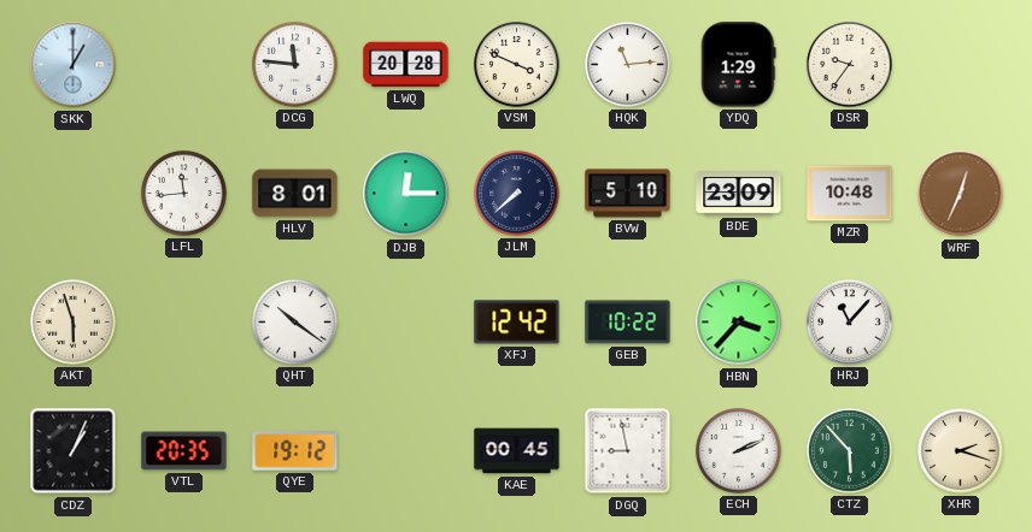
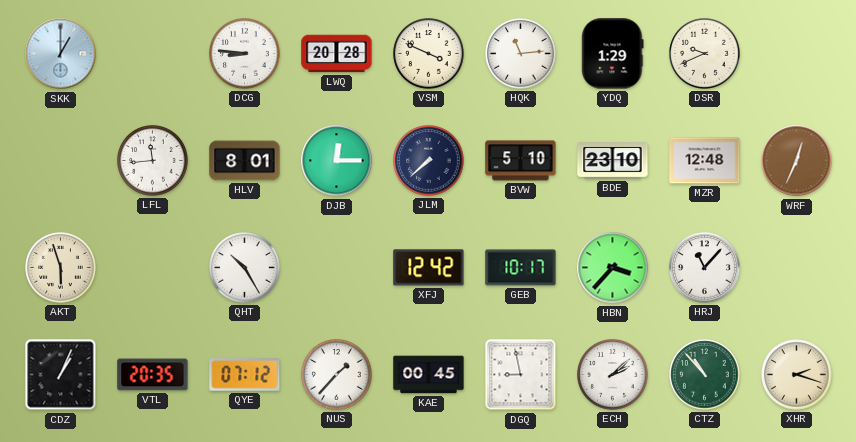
DCG: 11:46 -> 8:46 (245, 54)
DSR: 9:36 -> 9:41 (705, 54)
BDE: 23:09 -> 23:10 (613, 161)
MZR: 10:48 -> 12:48 (705, 161)
QHT: 10:21 -> 10:25 (245, 268)
GEB: 10:22 -> 10:17 (521, 268)
QYE: 19:12 -> 07:12 (245, 375)
NUS: none -> 1:37 (337, 375)
ECH: 2:11 -> 2:08 (613, 375)
CTZ: 5:53 -> 10:53 (705, 375)
